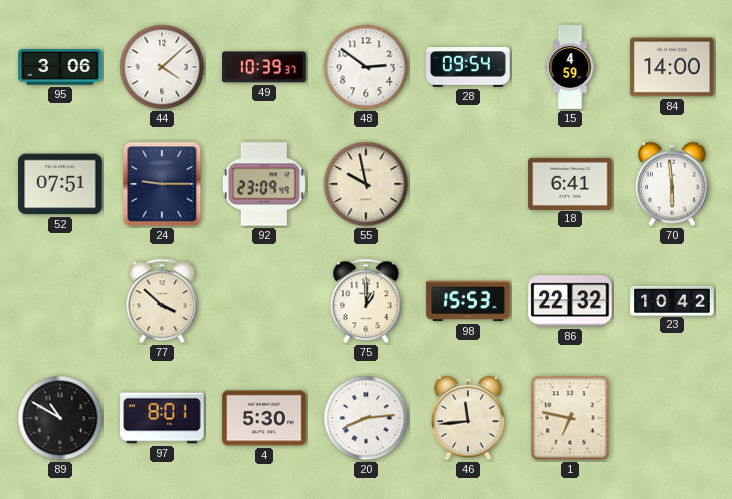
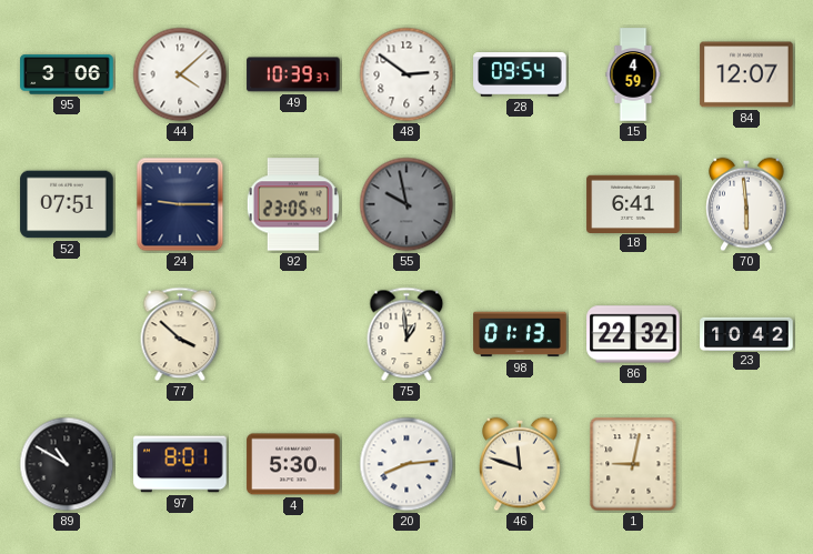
84: 14:00 -> 12:07 (746, 74)
92: 23:09 -> 23:05 (293, 204)
55 dial: cream -> grey (406, 204)
75: 1:00 -> 12:59 (406, 334)
98: 15:53 -> 01:13 (520, 334)
46: 11:44 -> 11:48 (520, 464)
1: 6:47 -> 9:02 (633, 464)
